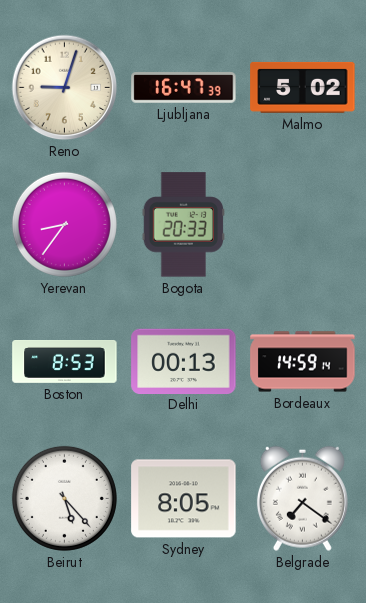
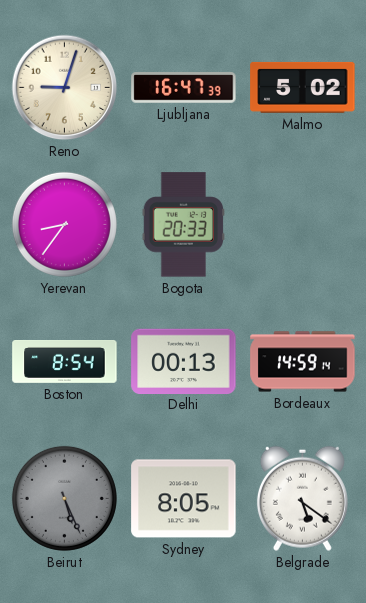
Boston: 8:53 -> 8:54 (65, 362)
Beirut: 5:23 -> 5:26 (64, 498)
Beirut dial: white -> grey (64, 498)
Belgrade: 7:21 -> 5:21 (302, 498)
